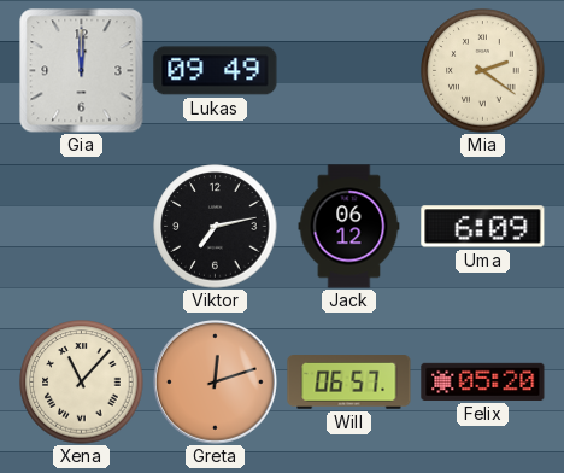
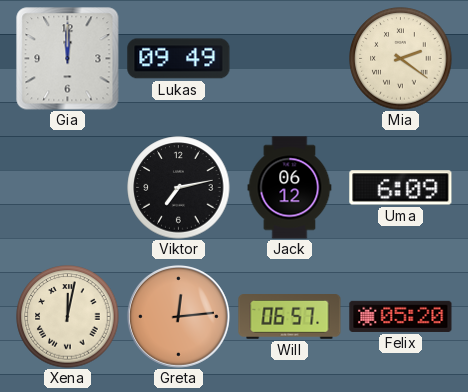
Xena: 11:07 -> 12:02 (68, 317)
Greta: 12:12 -> 12:14 (178, 316)
